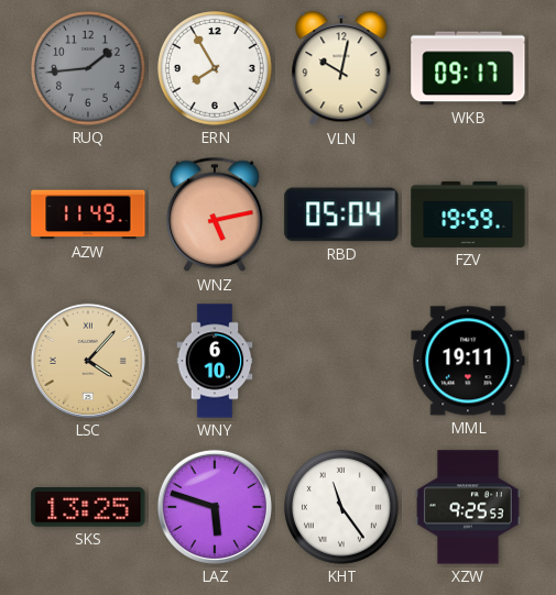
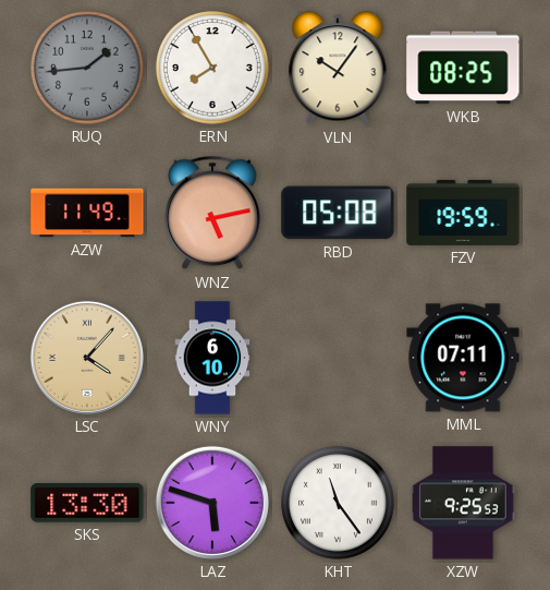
VLN: 10:02 -> 10:06 (338, 69)
WKB: 09:17 -> 08:25 (463, 68)
RBD: 05:04 -> 05:08 (338, 213)
MML: 19:11 -> 07:11 (463, 358)
SKS: 13:25 -> 13:30 (87, 504)
